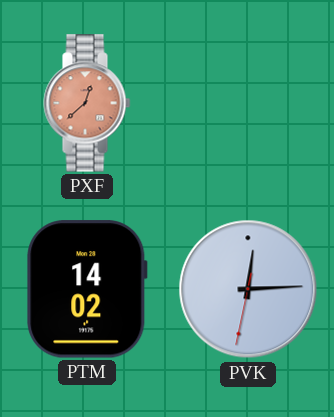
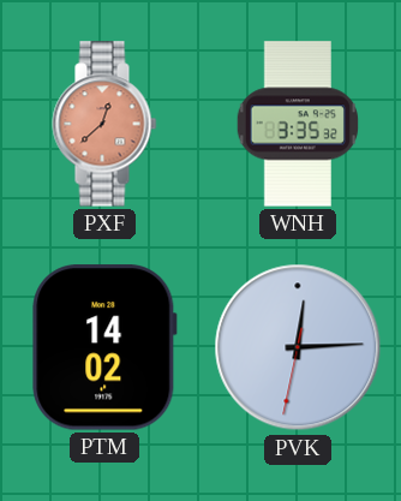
WNH: none -> 3:35 (297, 124)
